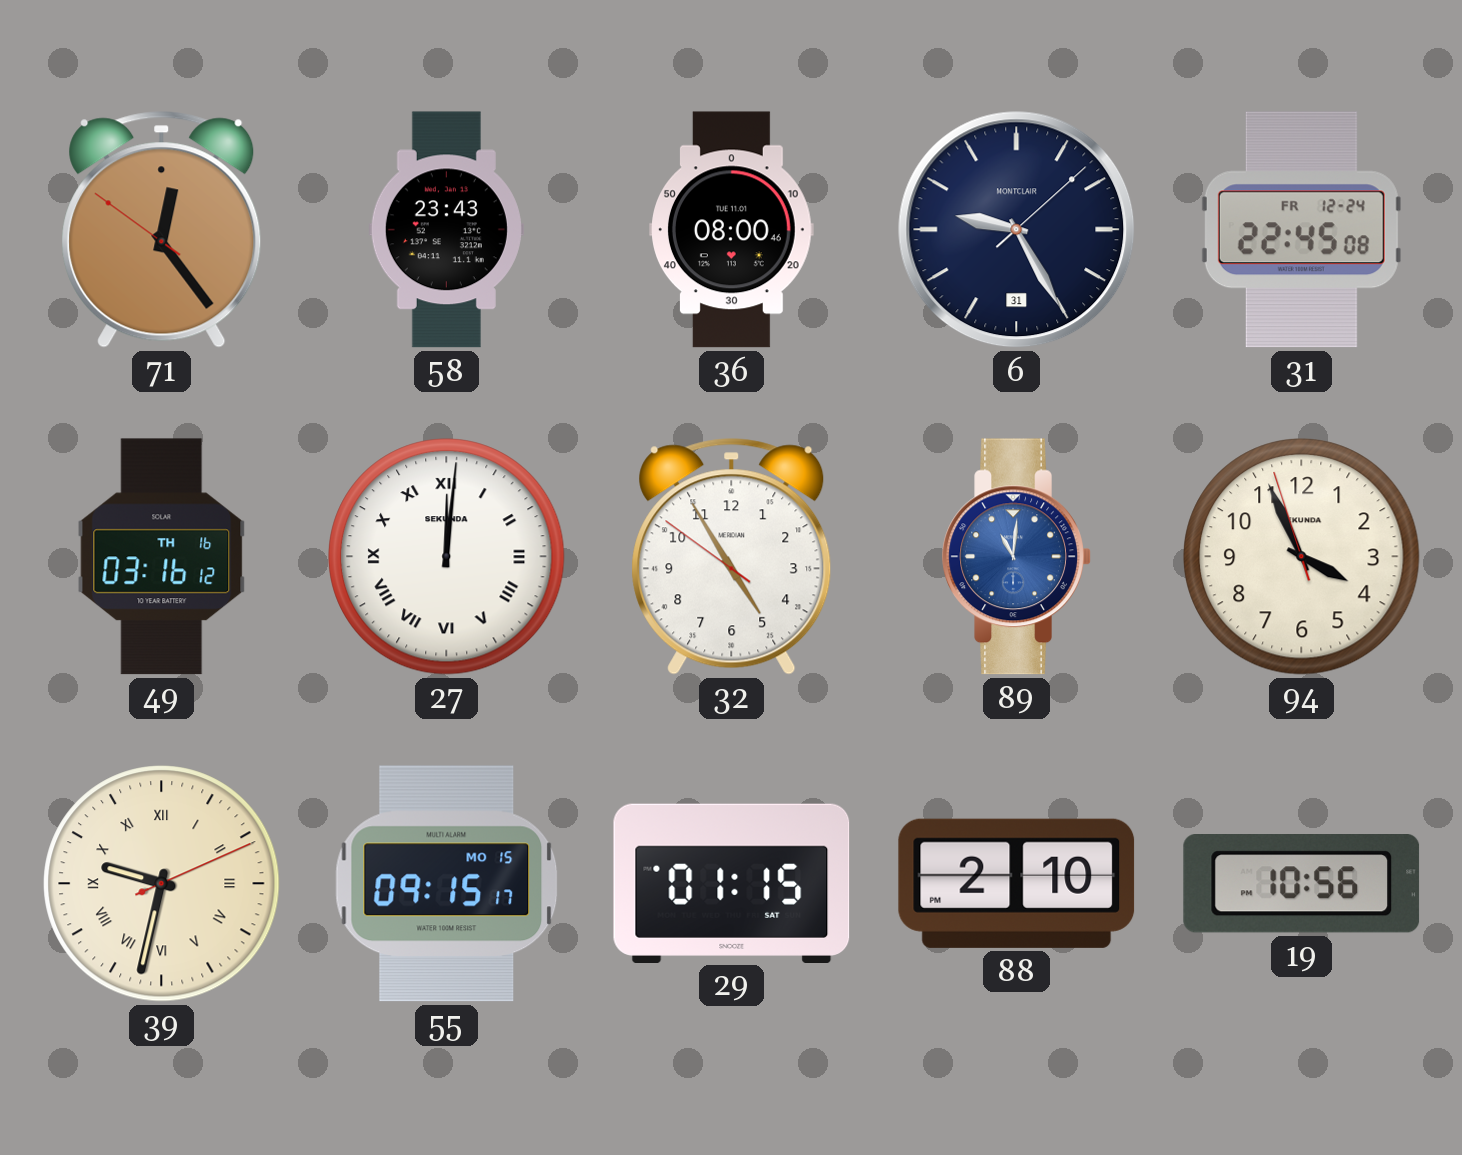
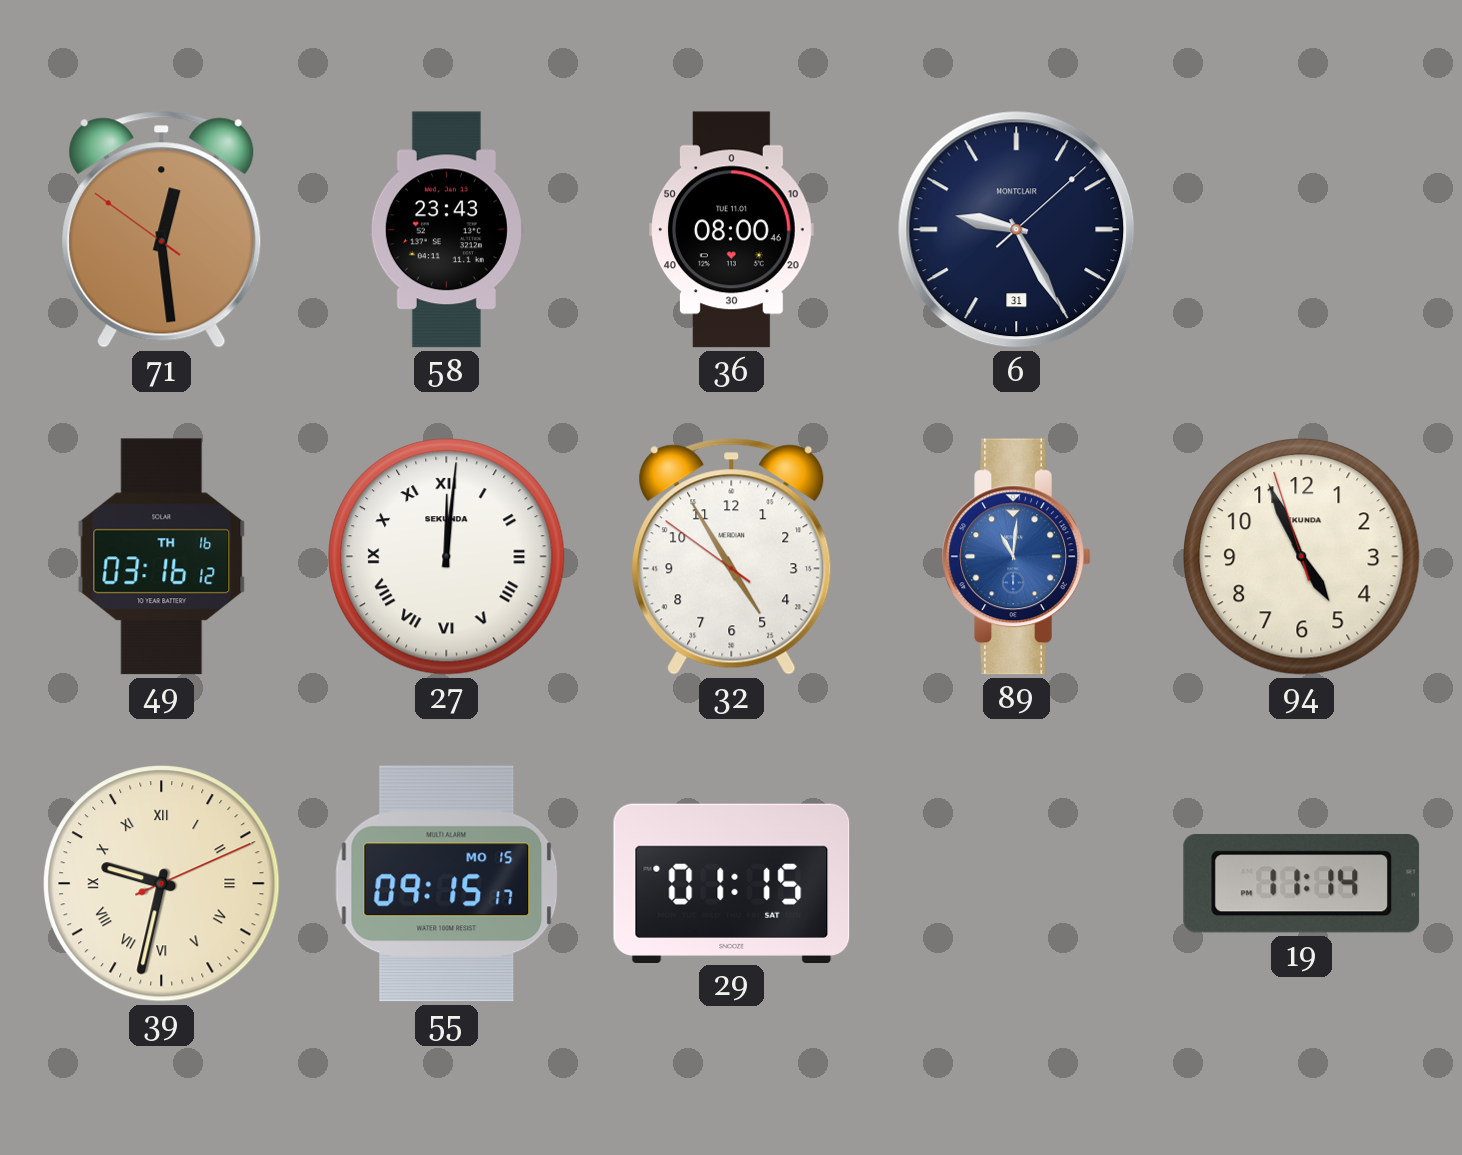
71: 12:23 -> 12:28 (162, 230)
31: 22:45 -> none (1301, 230)
94: 3:55 -> 4:55 (1302, 557)
88: 2:10 -> none (1017, 883)
19: 10:56 -> 11:14 (1302, 884)
